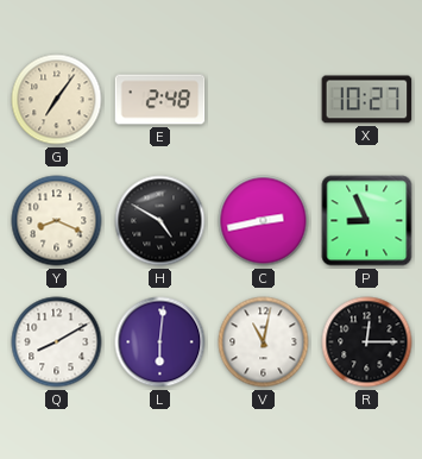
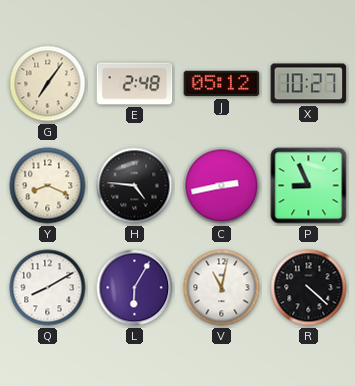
J: none -> 05:12 (222, 84)
H: 4:50 -> 4:46 (135, 186)
L: 6:01 -> 6:05 (135, 288)
R: 12:15 -> 4:22 (309, 288)
